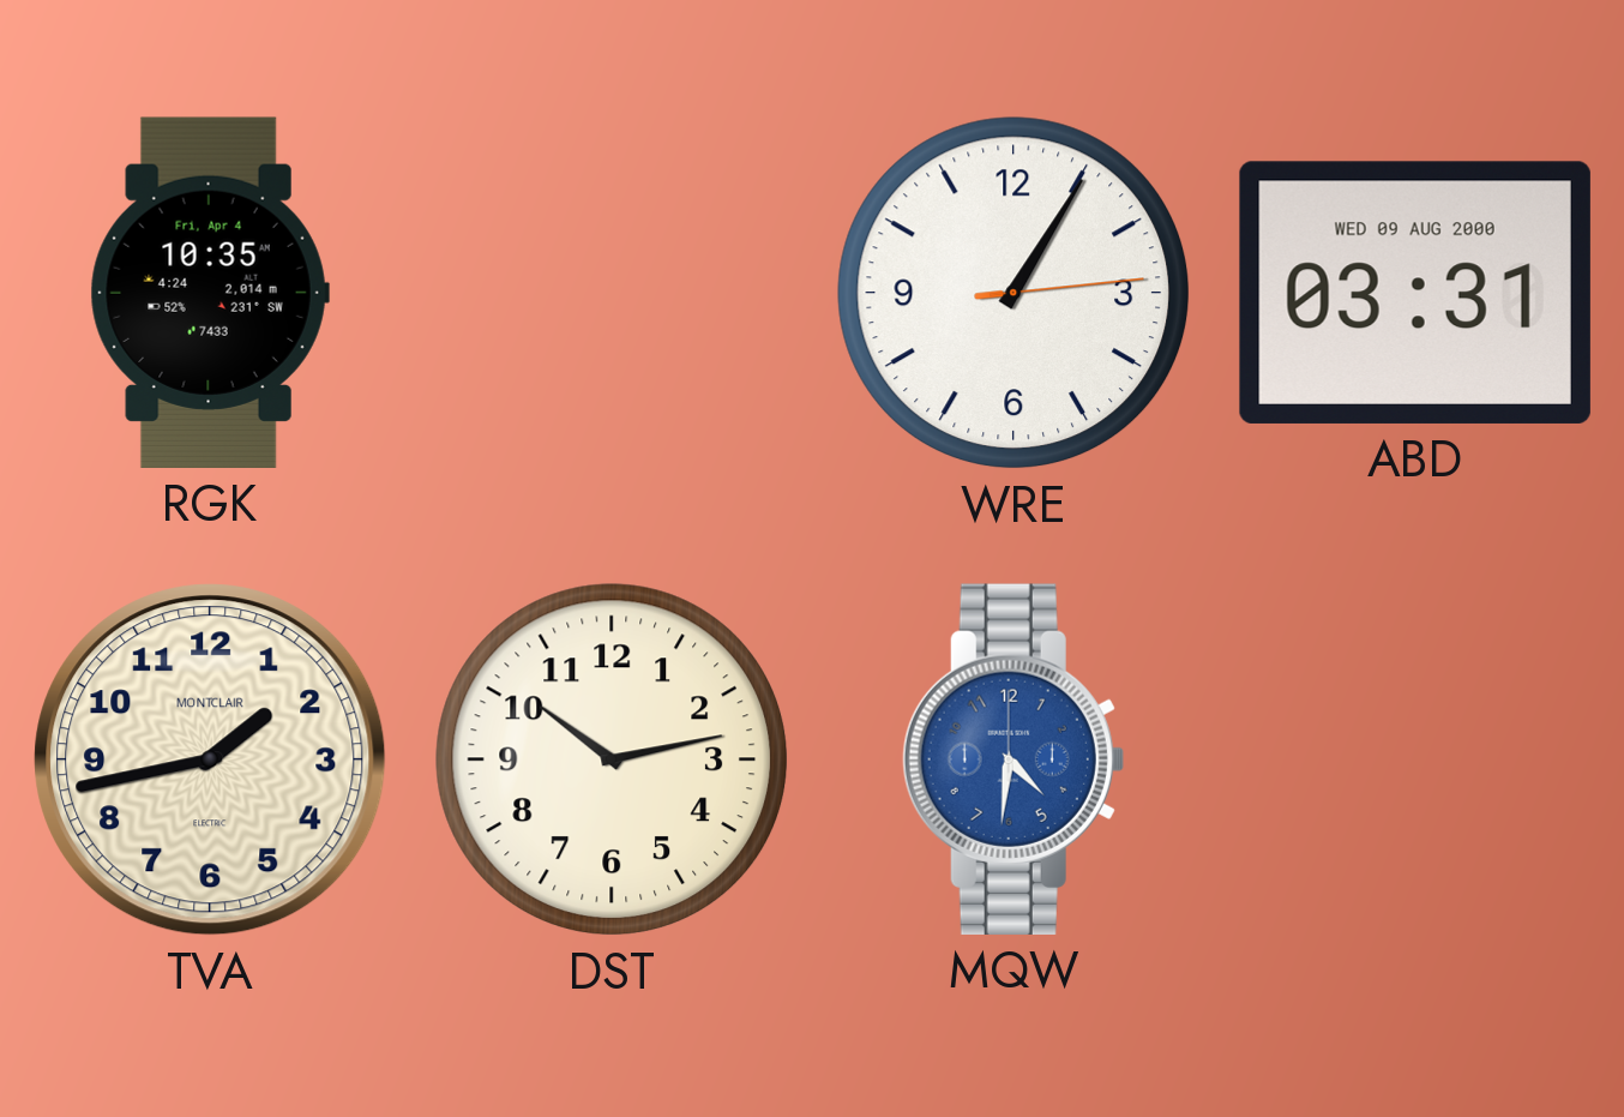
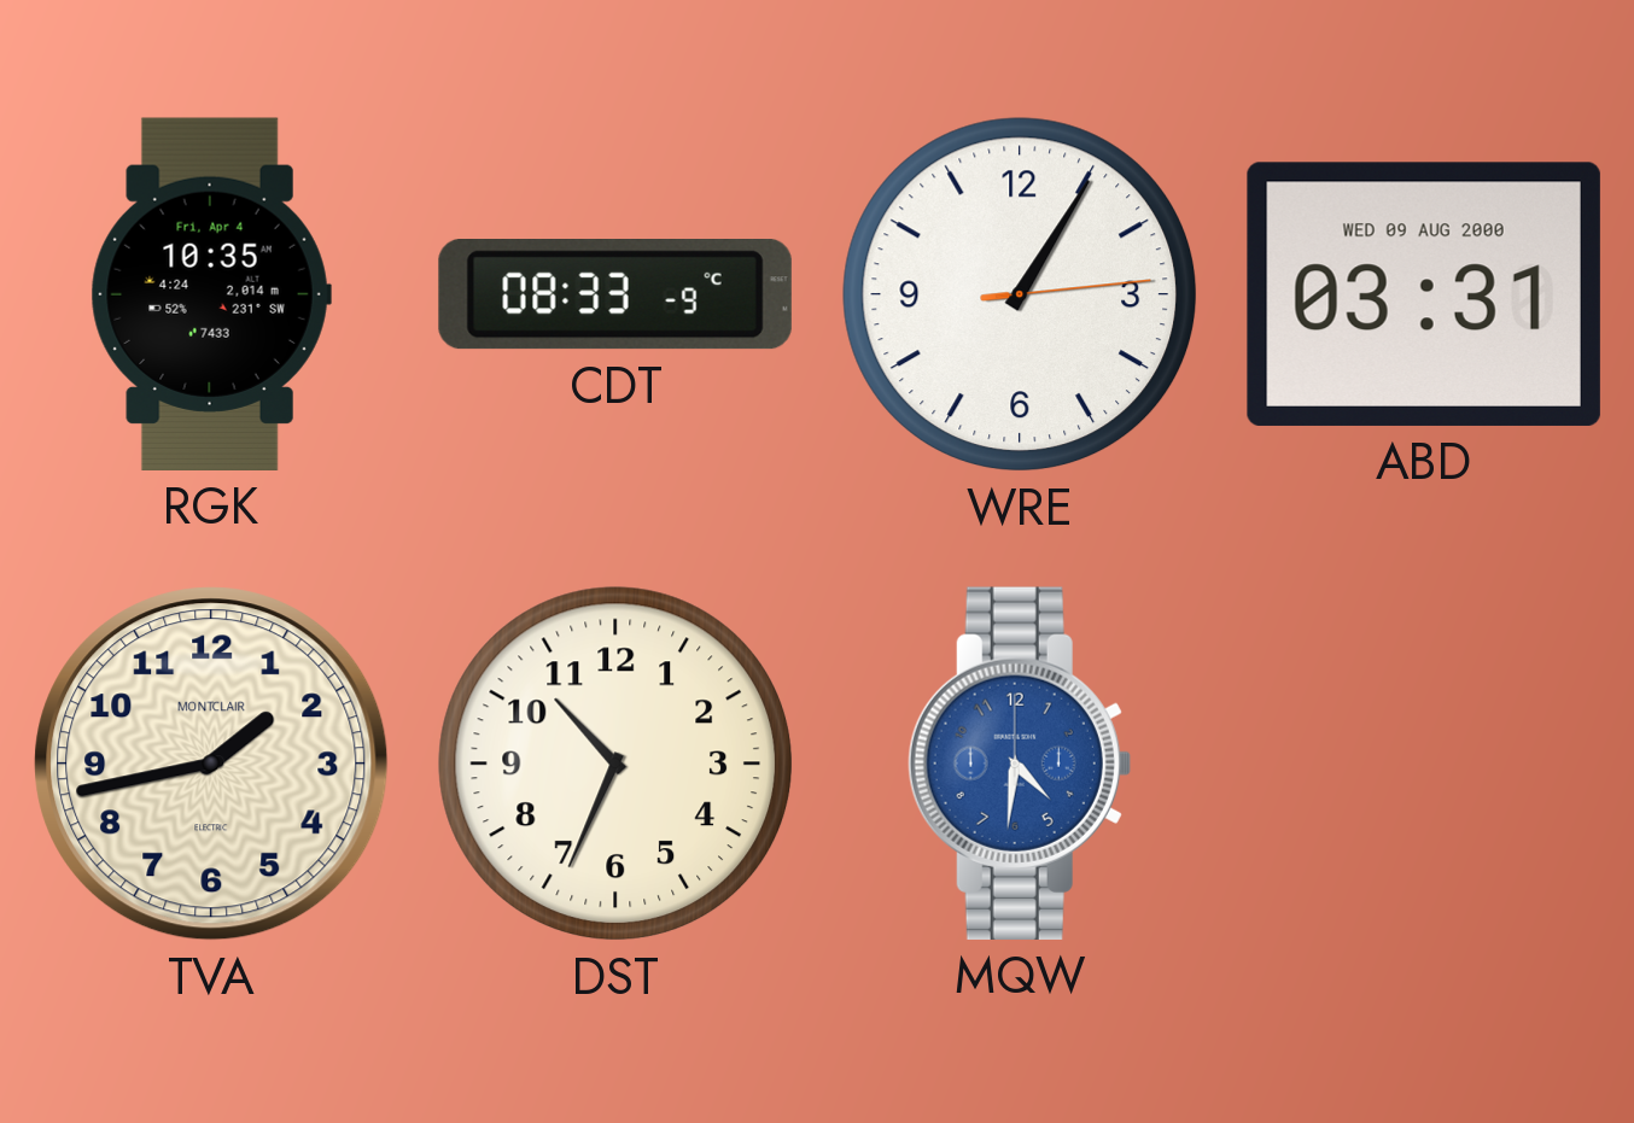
CDT: none -> 08:33 (615, 296)
DST: 10:13 -> 10:34 (615, 764)
